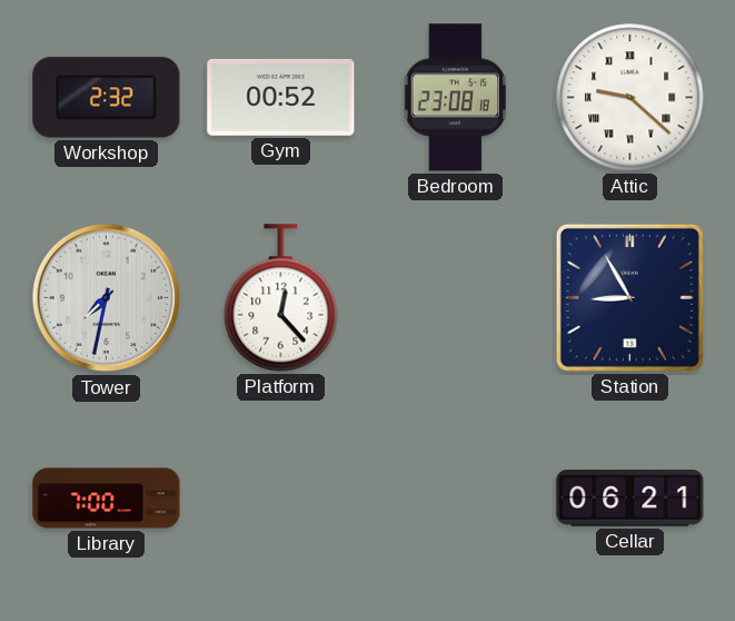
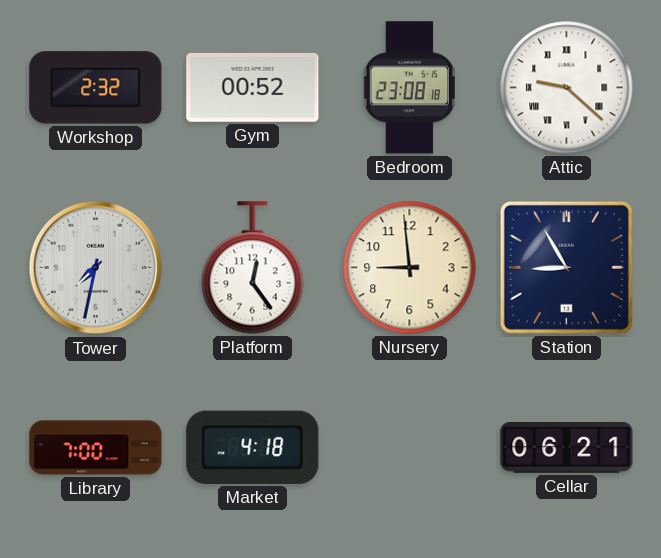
Platform: 12:23 -> 12:24 (253, 268)
Nursery: none -> 8:59 (410, 268)
Market: none -> 4:18 (253, 447)
